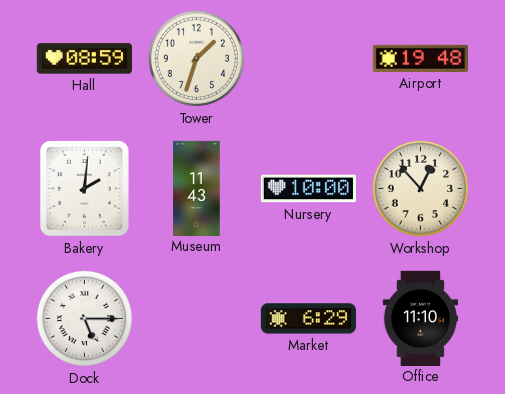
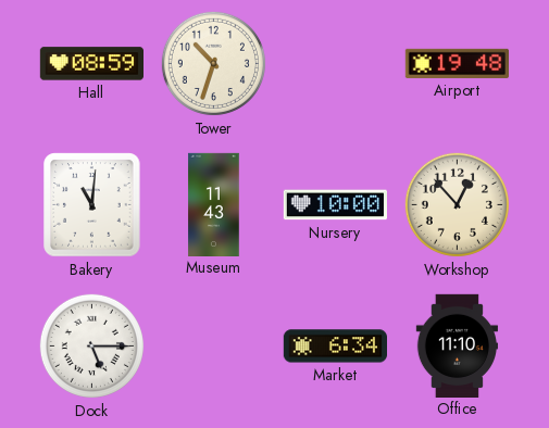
Tower: 1:33 -> 10:33 (213, 63)
Bakery: 2:01 -> 11:01 (92, 205)
Market: 6:29 -> 6:34 (335, 347)
